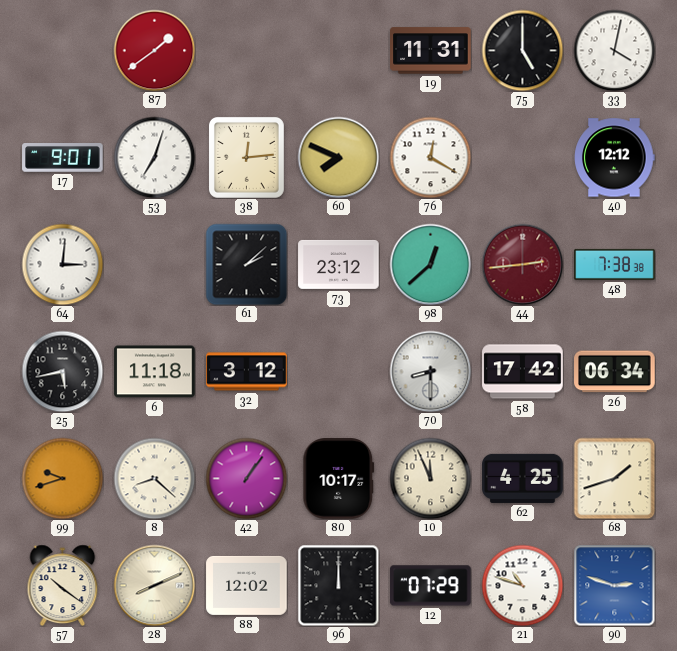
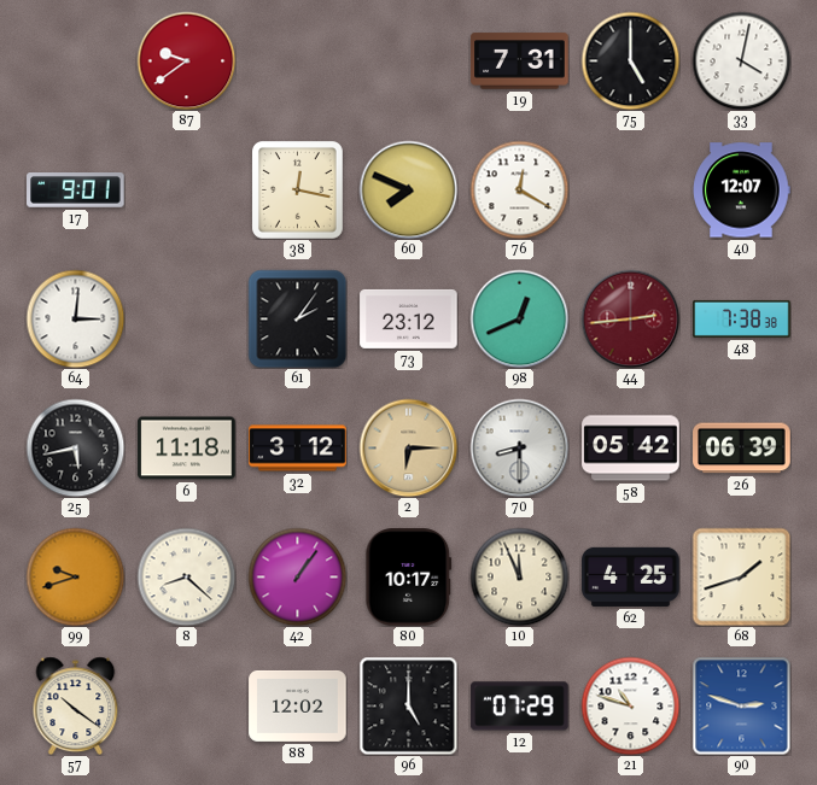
87: 1:39 -> 9:39 (186, 60)
19: 11:31 -> 7:31 (520, 61)
53: 7:03 -> none (154, 157)
38: 12:14 -> 12:17 (297, 189)
40: 12:12 -> 12:07 (742, 191)
61: 2:08 -> 2:06 (297, 318)
98: 12:38 -> 12:41 (519, 318)
2: none -> 6:15 (408, 447)
58: 17:42 -> 05:42 (631, 449)
26: 06:34 -> 06:39 (742, 449)
28: 8:11 -> none (154, 585)
96: 12:00 -> 5:00 (408, 705)
